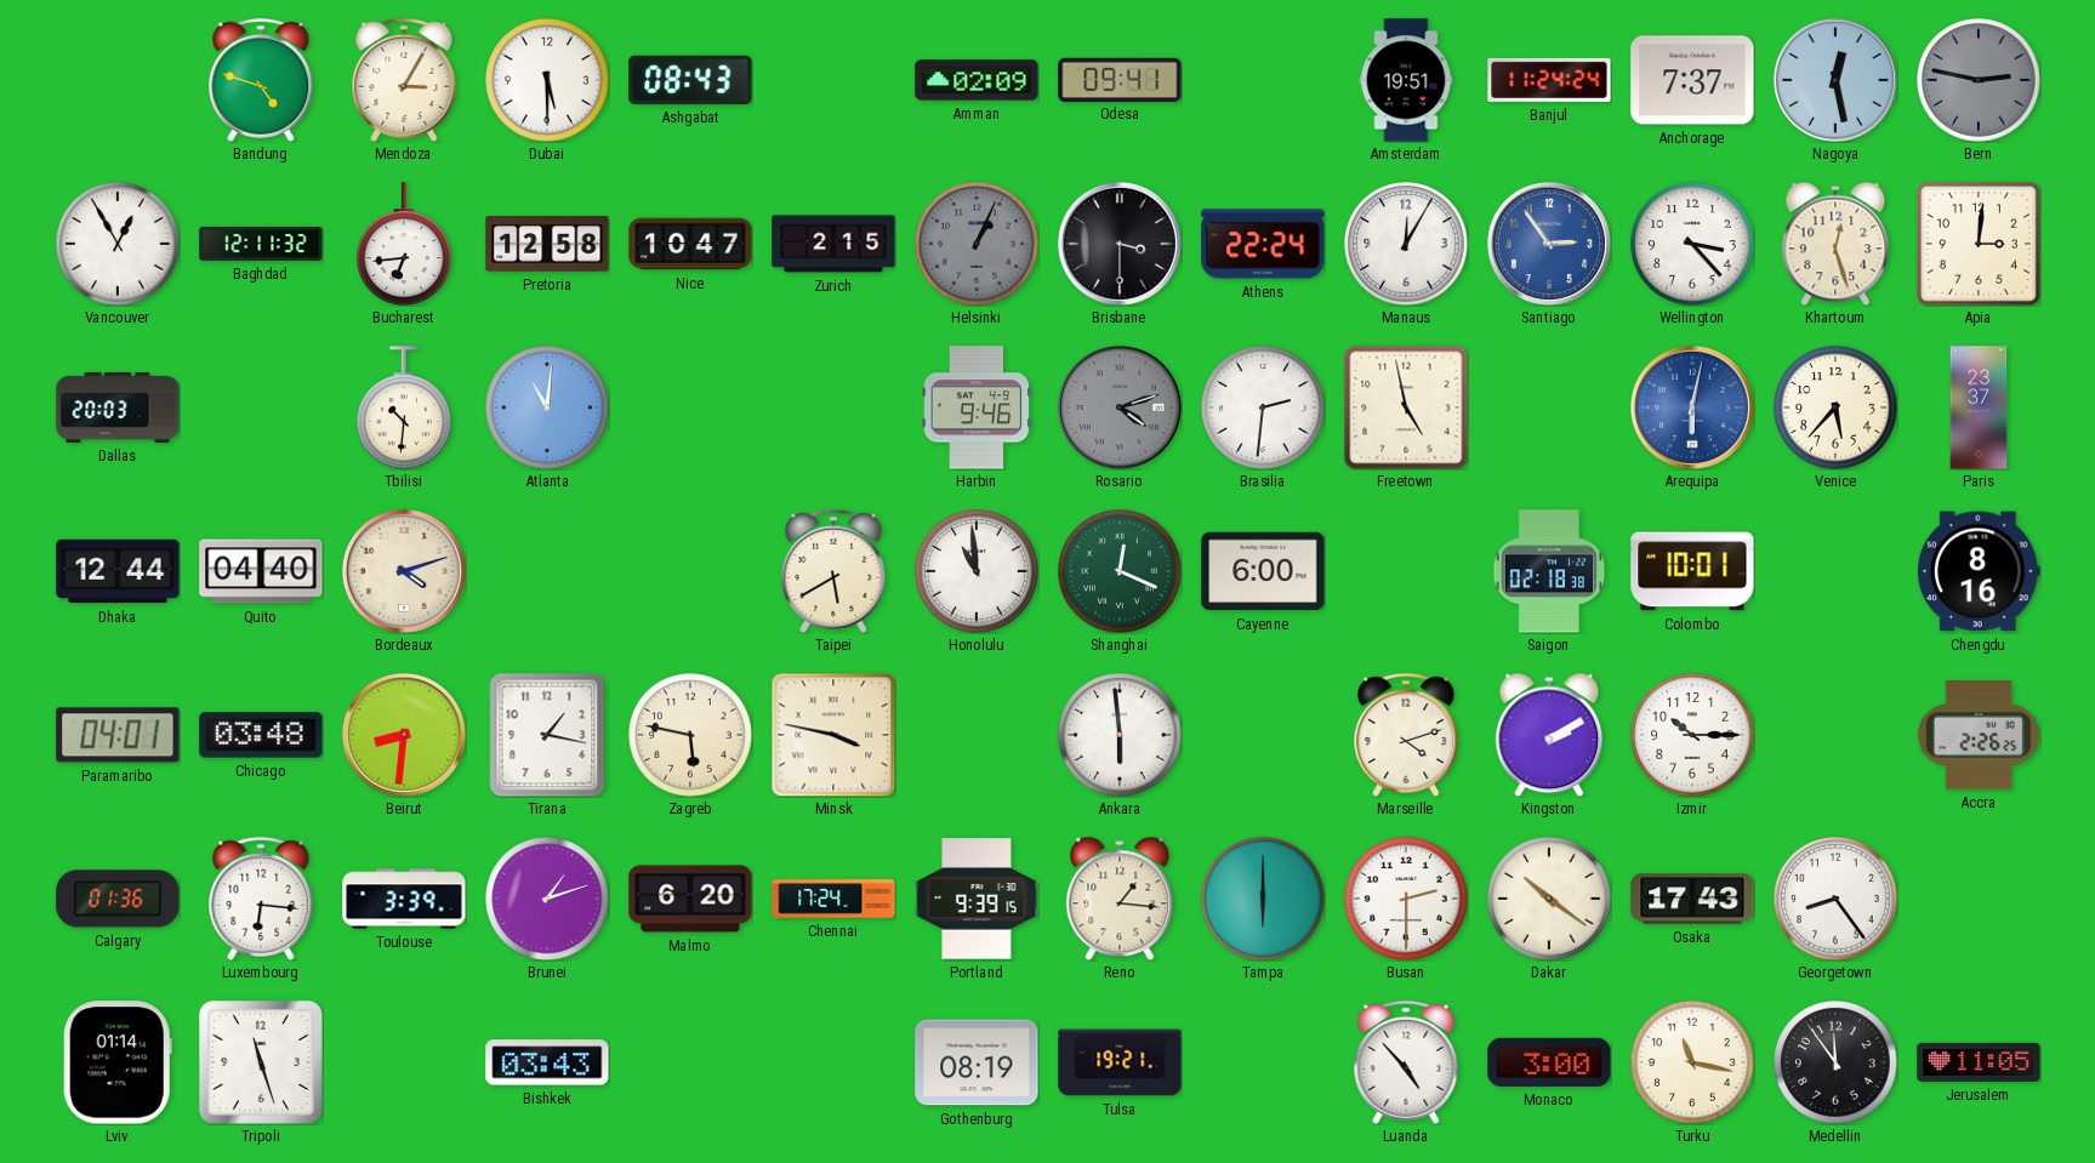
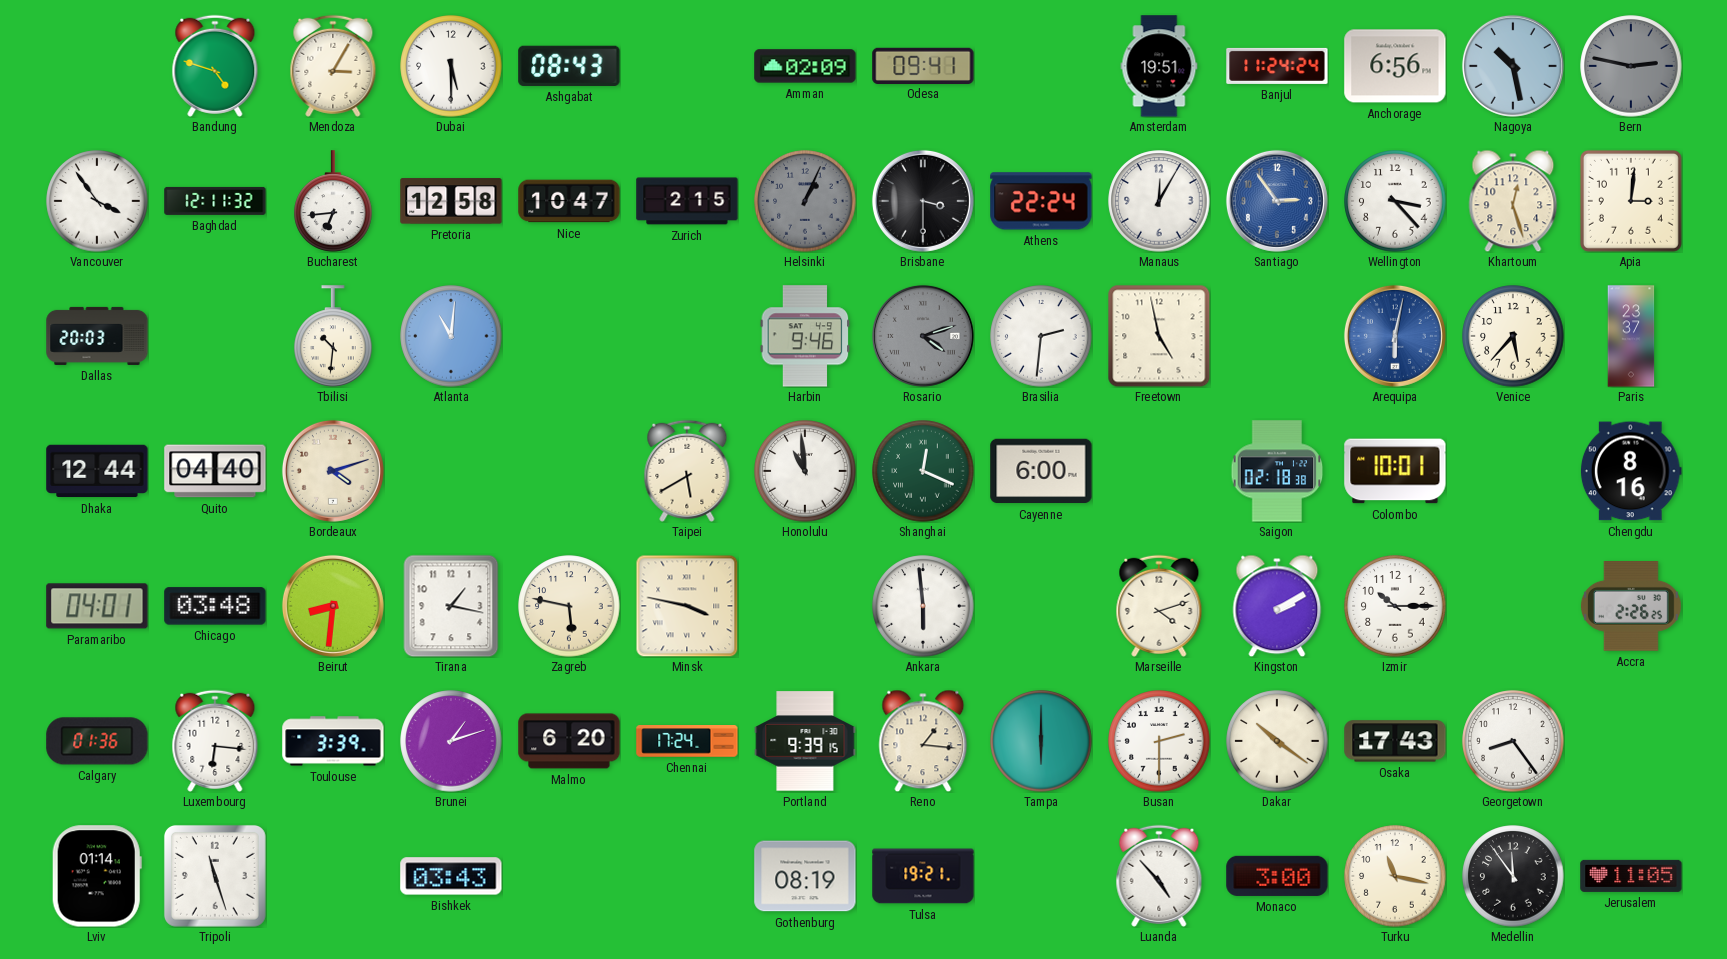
Anchorage: 7:37 -> 6:56 (1395, 66)
Nagoya: 12:28 -> 10:28 (1513, 66)
Vancouver: 12:55 -> 3:54 (97, 201)
